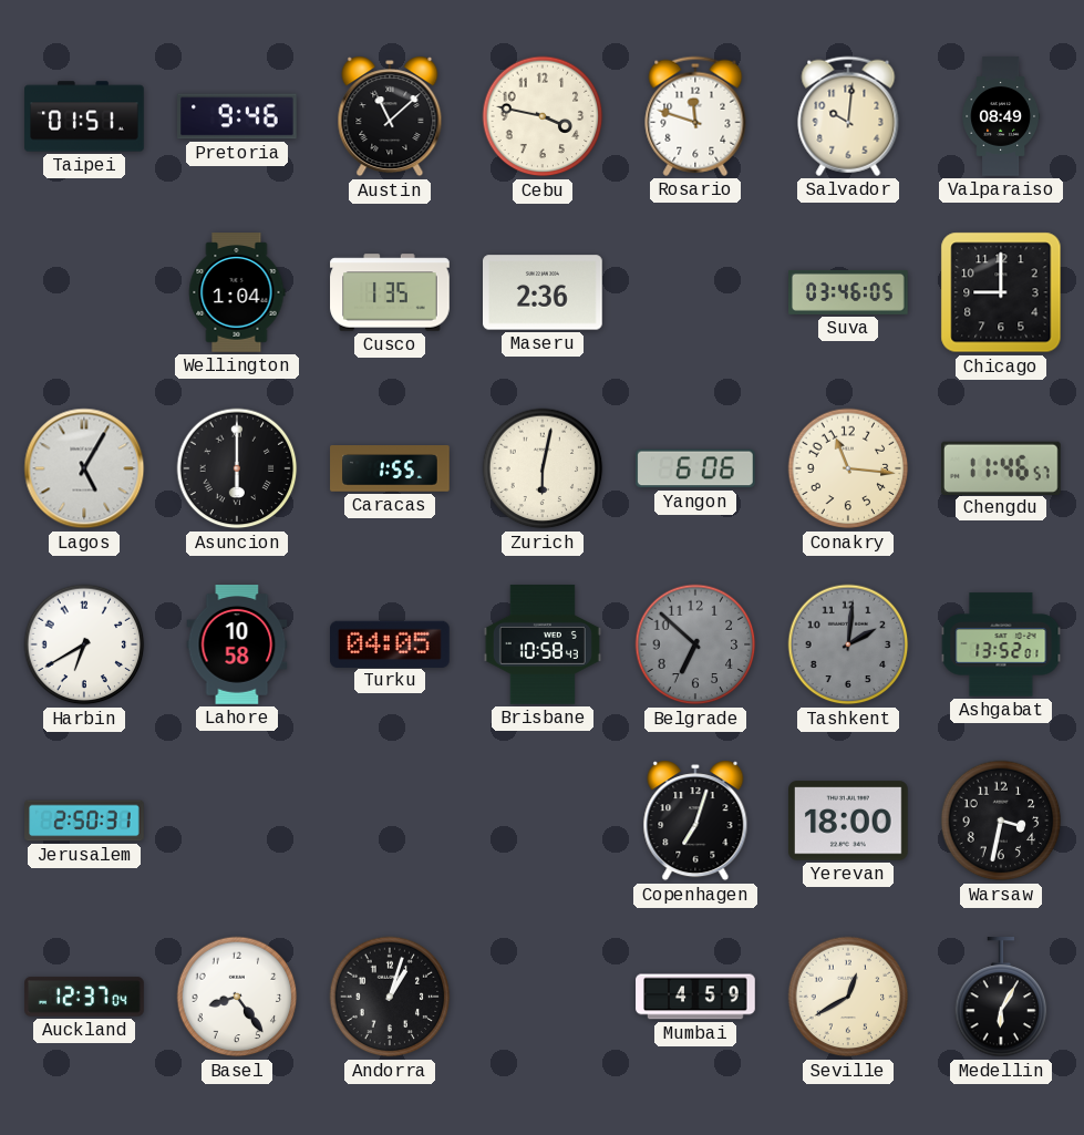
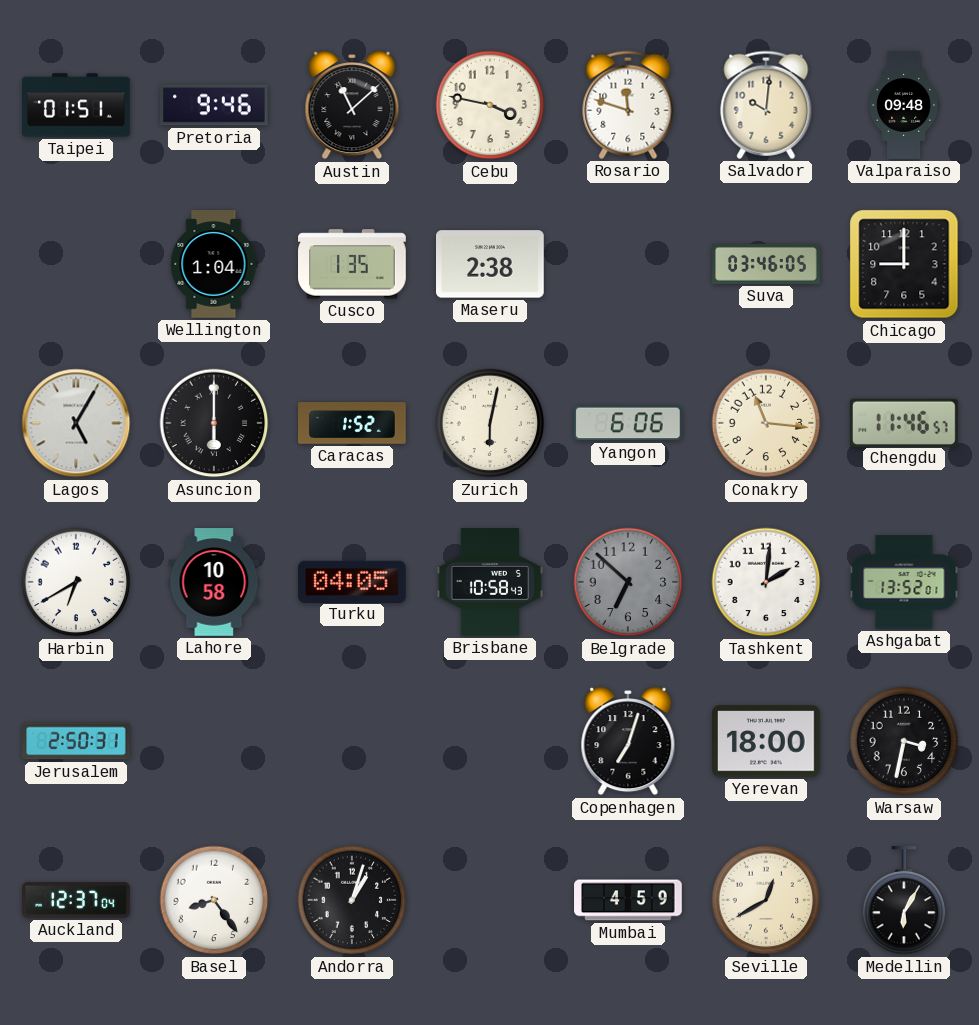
Valparaiso: 08:49 -> 09:48 (904, 105)
Maseru: 2:36 -> 2:38 (491, 264)
Caracas: 1:55 -> 1:52 (352, 423)
Tashkent dial: grey -> white (766, 582)
